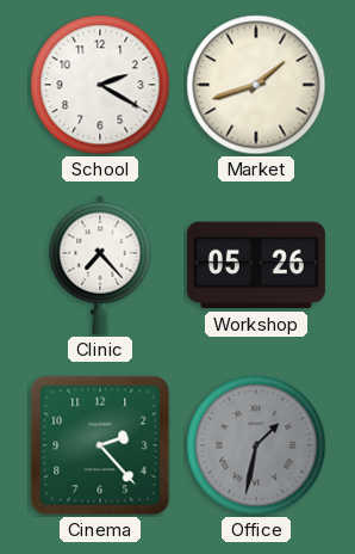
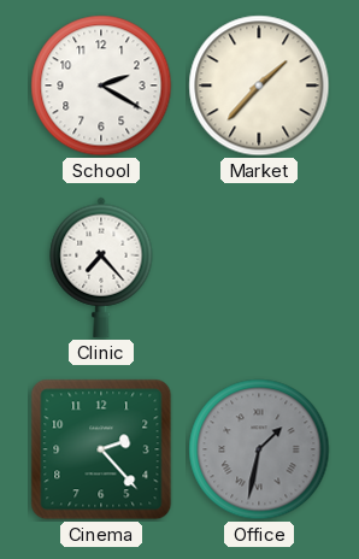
Market: 1:42 -> 1:37 (259, 86)
Workshop: 05:26 -> none (256, 265)
